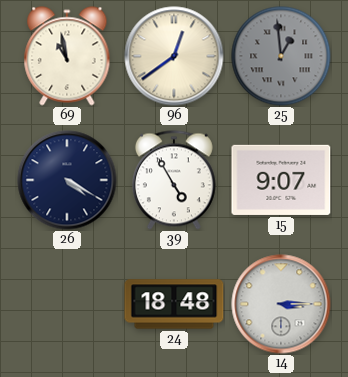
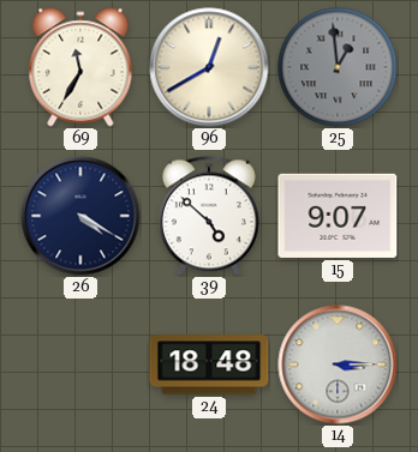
69: 10:58 -> 11:35 (80, 67)
96: 12:39 -> 12:40 (209, 67)
39: 4:55 -> 4:52 (209, 216)
